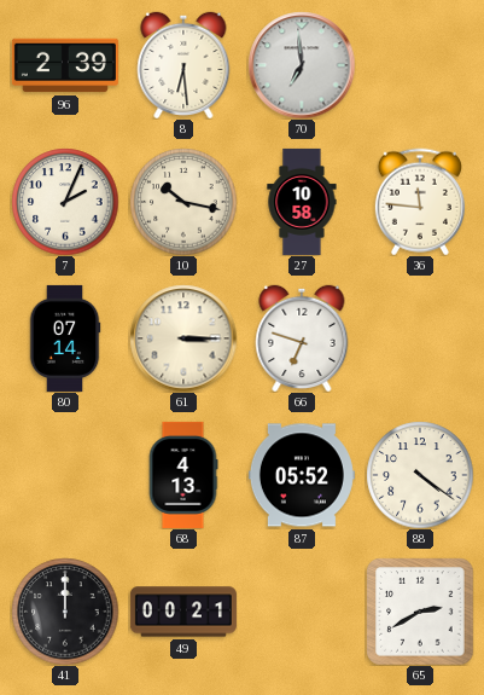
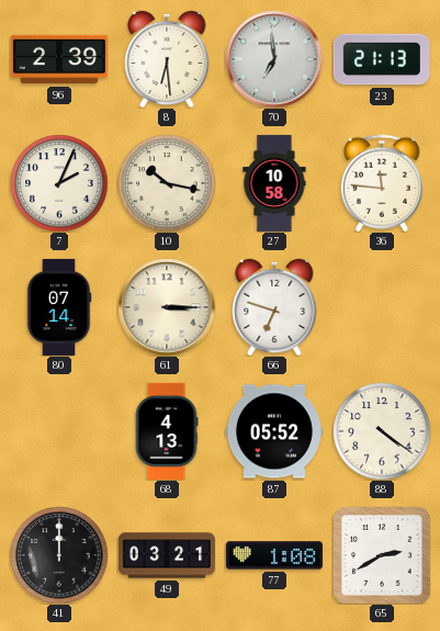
23: none -> 21:13 (382, 59)
49: 00:21 -> 03:21 (167, 555)
77: none -> 1:08 (274, 555)
